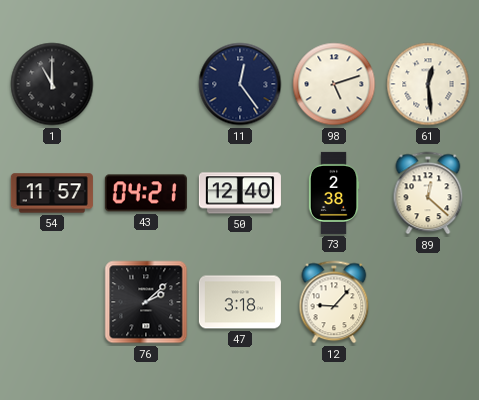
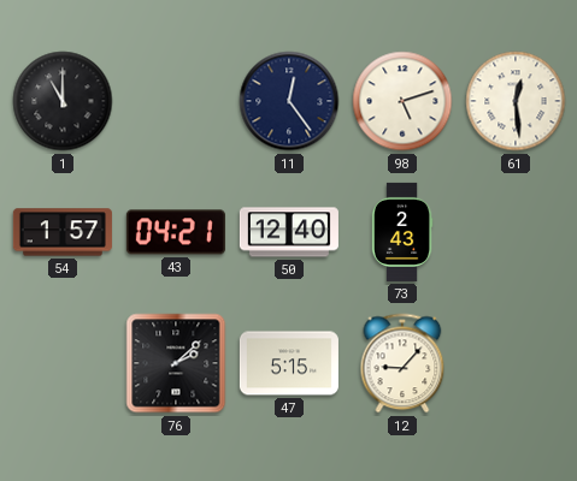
54: 11:57 -> 1:57 (63, 232)
73: 2:38 -> 2:43 (402, 232)
89: 12:22 -> none (428, 193)
47: 3:18 -> 5:15 (289, 363)
